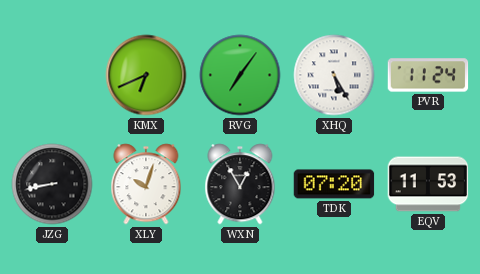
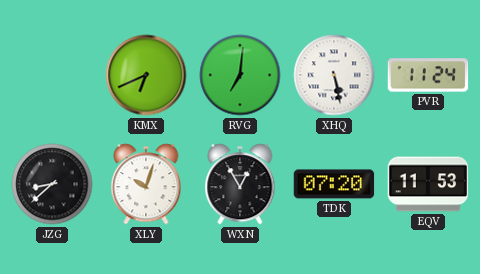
RVG: 7:06 -> 7:01 (240, 75)
XHQ: 5:25 -> 5:28 (334, 75)
JZG: 8:43 -> 8:38 (52, 184)
